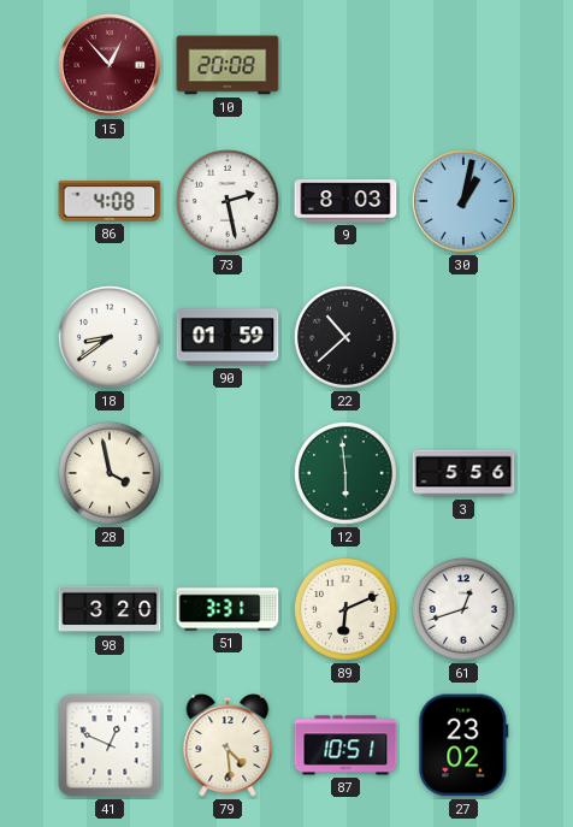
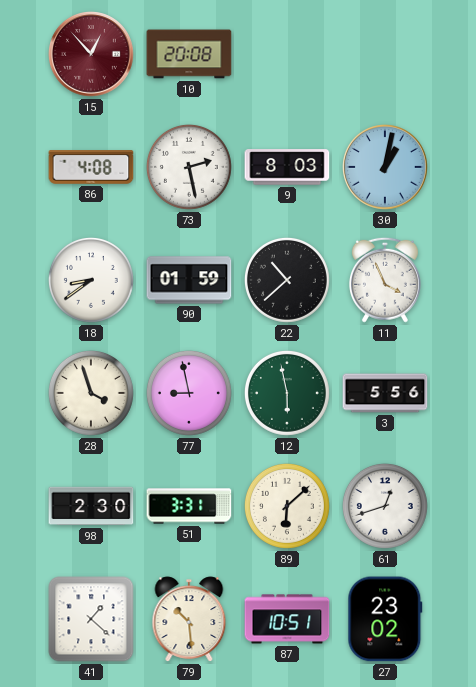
11: none -> 3:56 (385, 280)
28: 3:58 -> 3:57 (91, 393)
77: none -> 8:58 (189, 393)
12: 5:59 -> 5:58 (287, 393)
98: 3:20 -> 2:30 (91, 506)
89: 6:11 -> 6:08 (287, 506)
41: 12:49 -> 1:22 (91, 619)
79: 4:29 -> 10:29 (189, 619)
